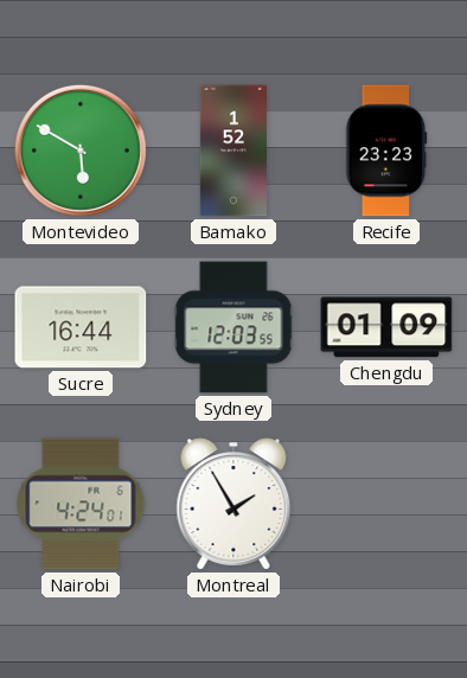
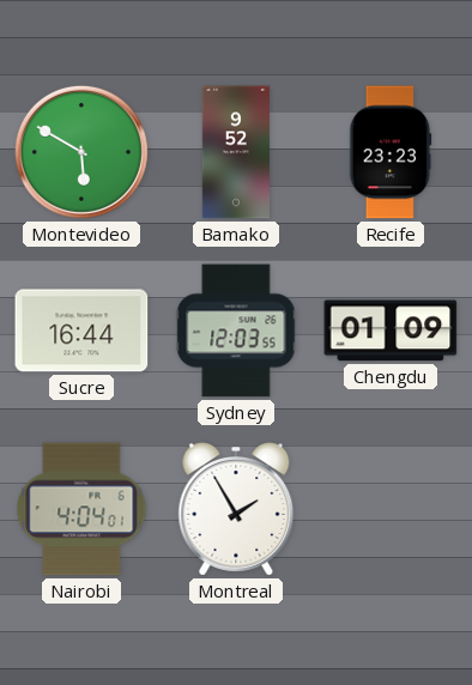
Bamako: 1:52 -> 9:52 (236, 152)
Nairobi: 4:24 -> 4:04 (81, 509)
